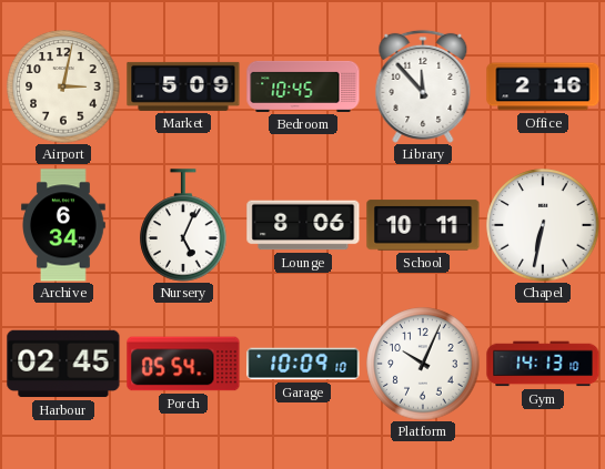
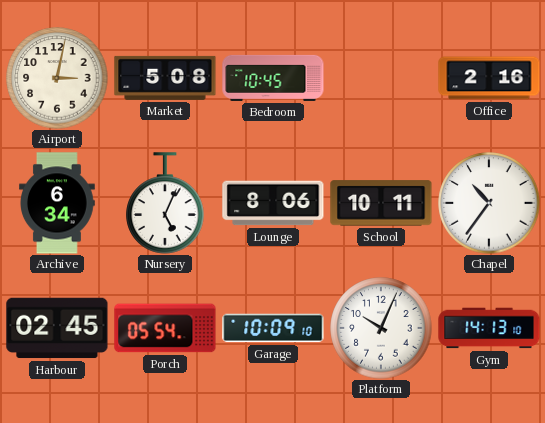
Market: 5:09 -> 5:08 (165, 78)
Library: 11:53 -> none (423, 86)
Chapel: 6:32 -> 10:36 (489, 203)
